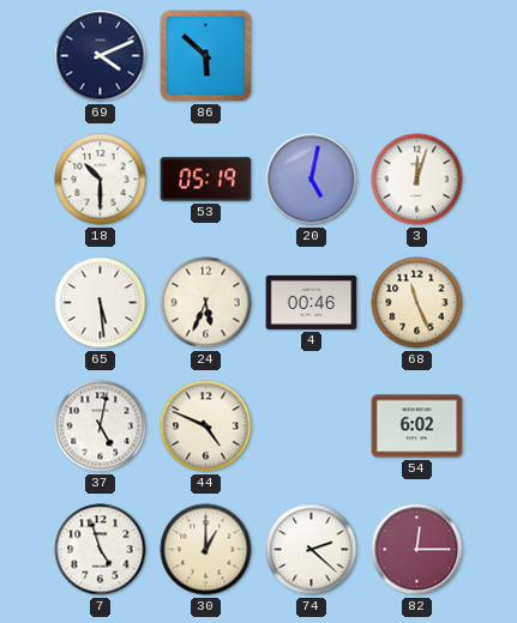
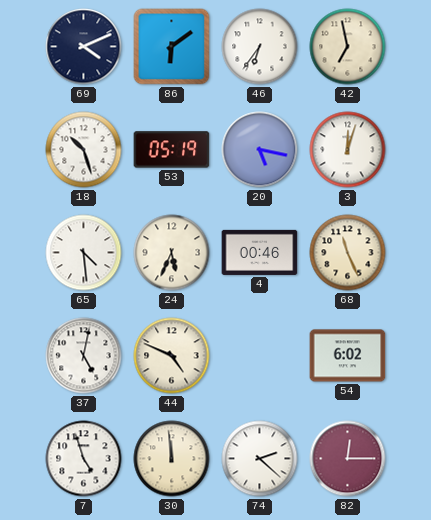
86: 5:52 -> 6:09 (172, 47)
46: none -> 6:36 (260, 47)
42: none -> 6:58 (348, 47)
18: 10:30 -> 10:27 (84, 150)
20: 5:02 -> 5:17 (260, 150)
65: 5:29 -> 4:29 (84, 253)
30: 1:00 -> 11:59 (172, 459)
